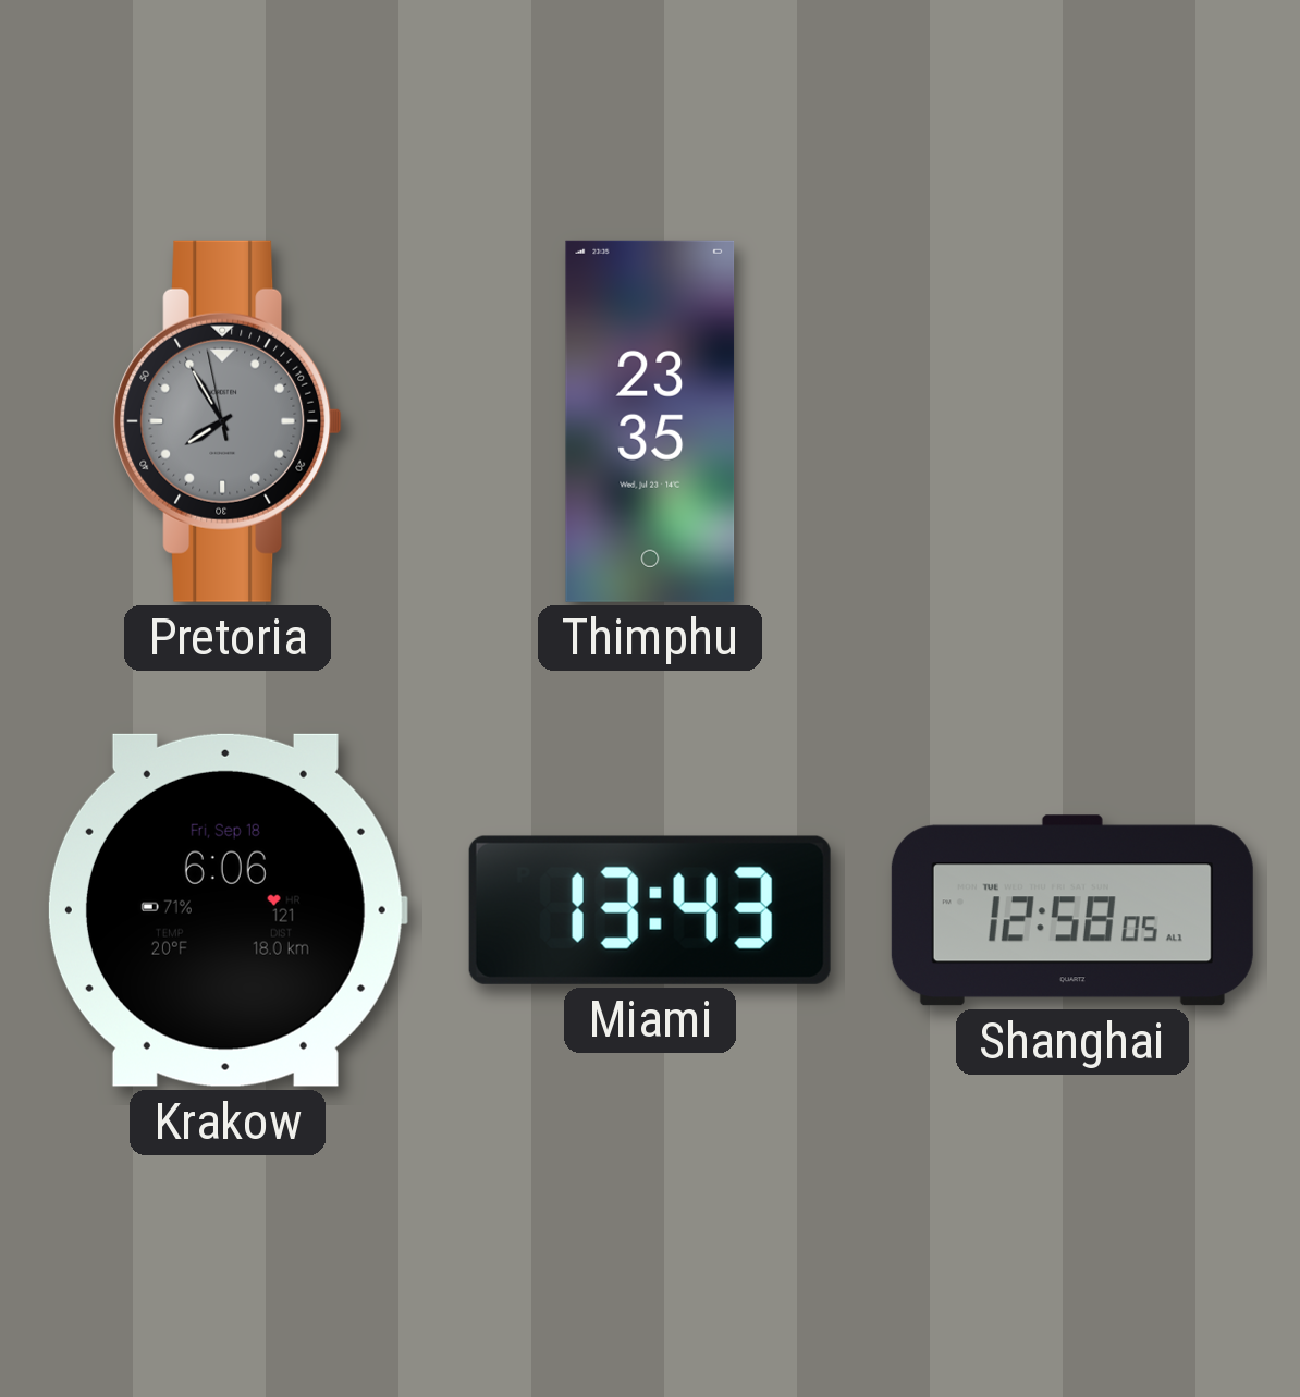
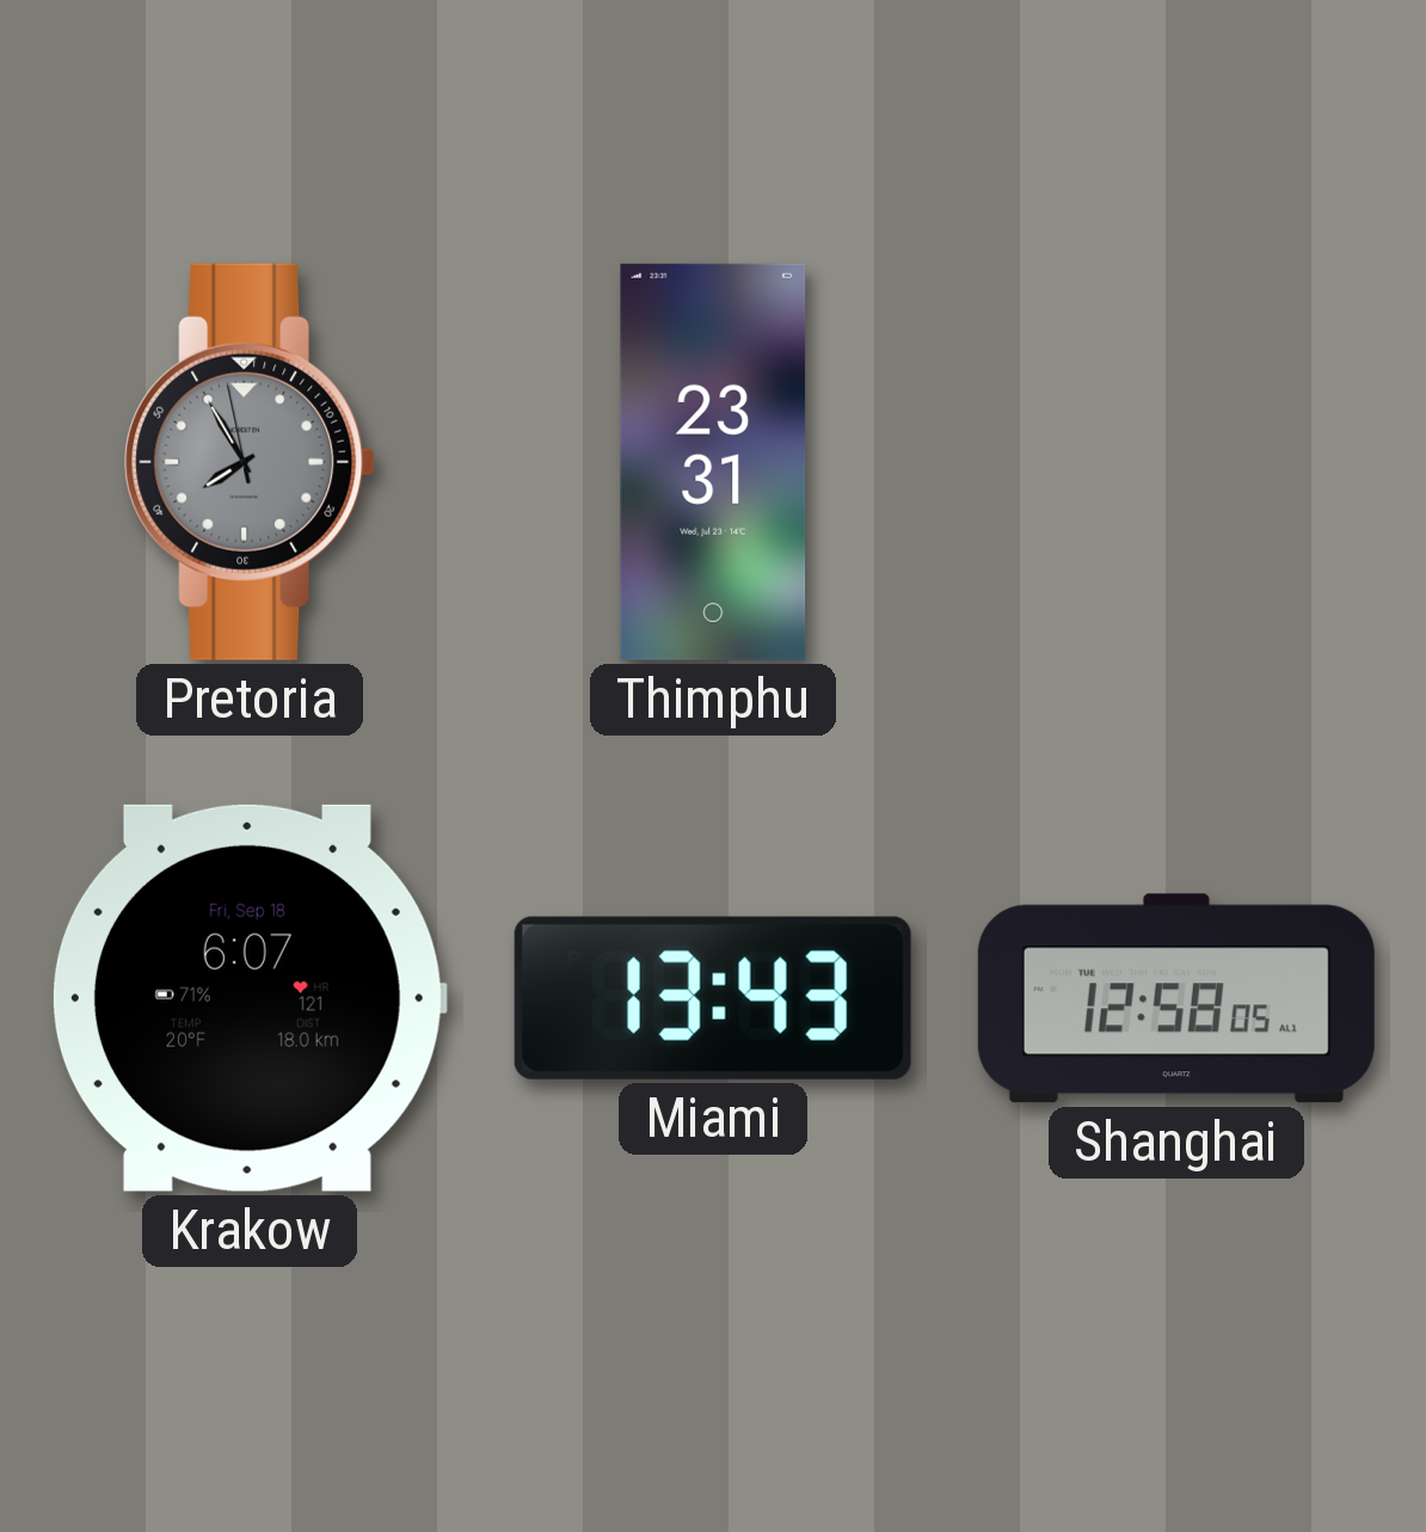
Thimphu: 23:35 -> 23:31 (713, 462)
Krakow: 6:06 -> 6:07 (248, 998)
